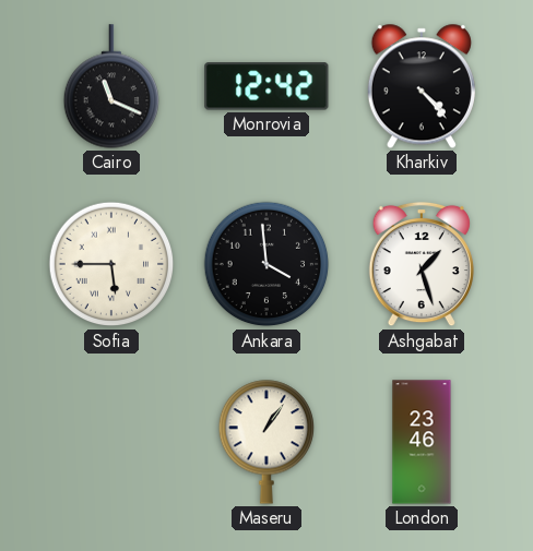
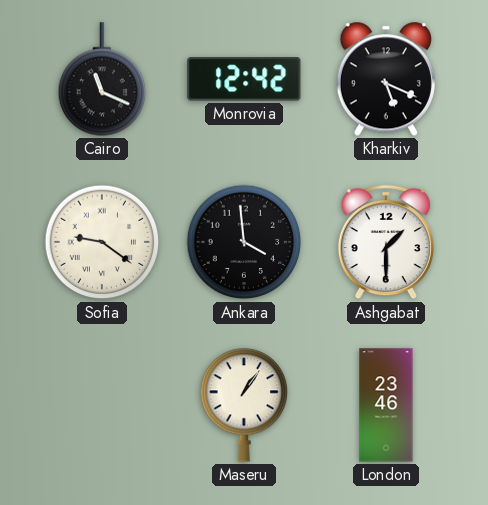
Kharkiv: 4:23 -> 5:19 (386, 79)
Sofia: 5:45 -> 9:21 (102, 242)
Ashgabat: 1:27 -> 1:30 (386, 242)
